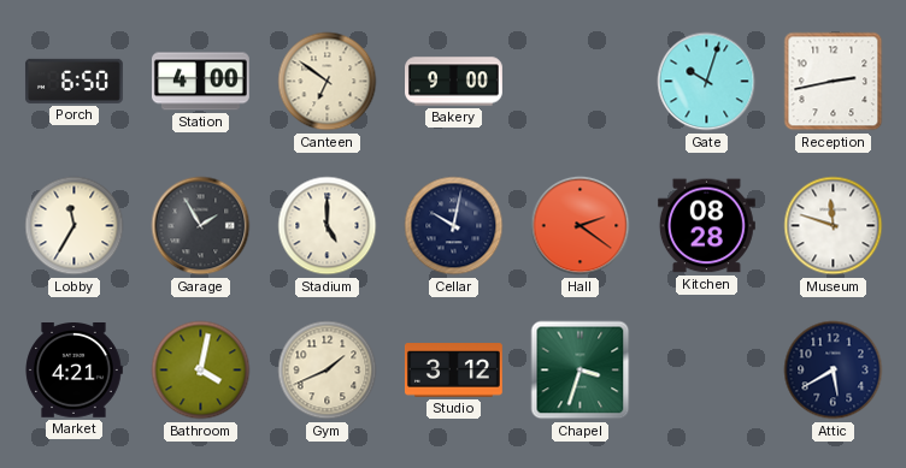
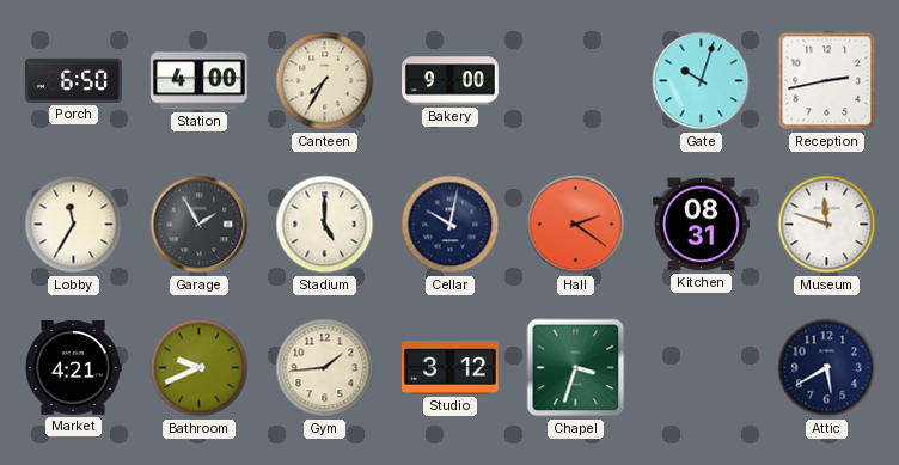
Canteen: 6:51 -> 7:35 (325, 81)
Kitchen: 08:28 -> 08:31 (701, 225)
Bathroom: 4:02 -> 9:41 (200, 368)
Gym: 1:41 -> 1:44 (325, 368)
